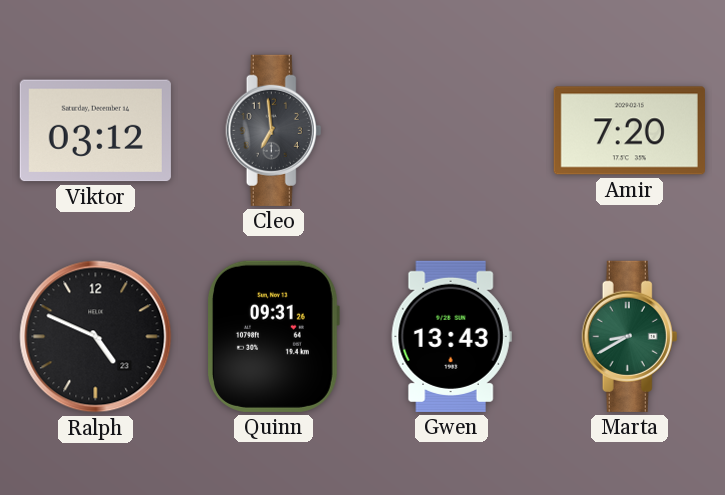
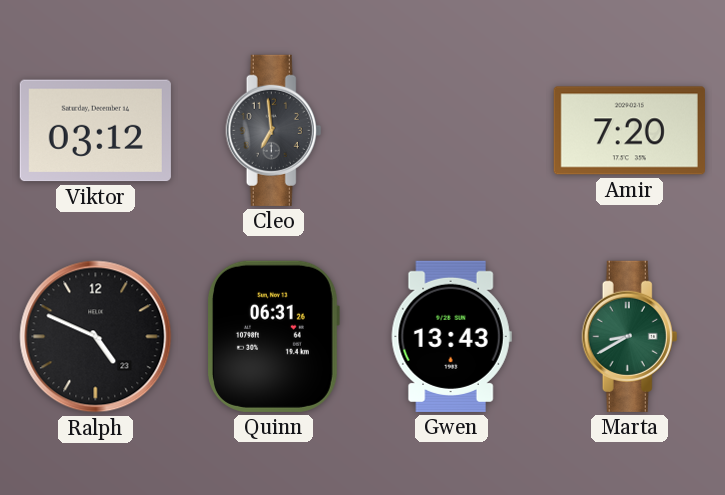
Quinn: 09:31 -> 06:31 (273, 336)
